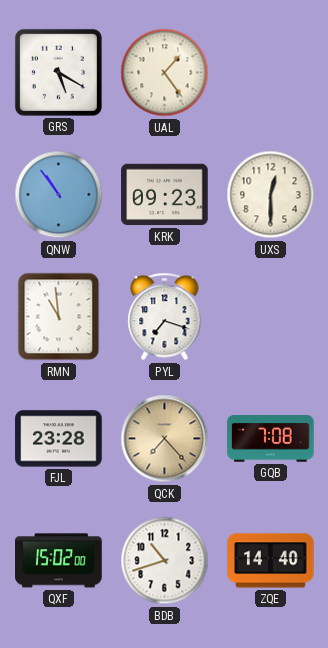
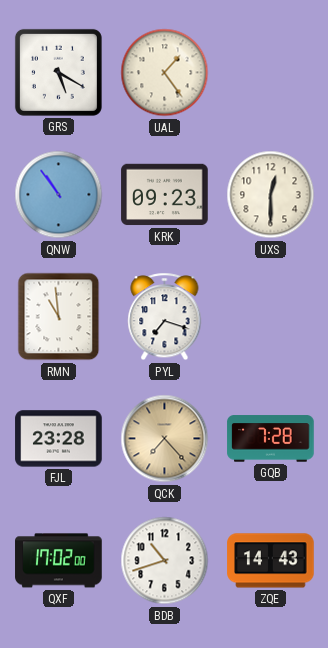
GQB: 7:08 -> 7:28 (271, 439)
QXF: 15:02 -> 17:02 (59, 561)
ZQE: 14:40 -> 14:43 (271, 561)
